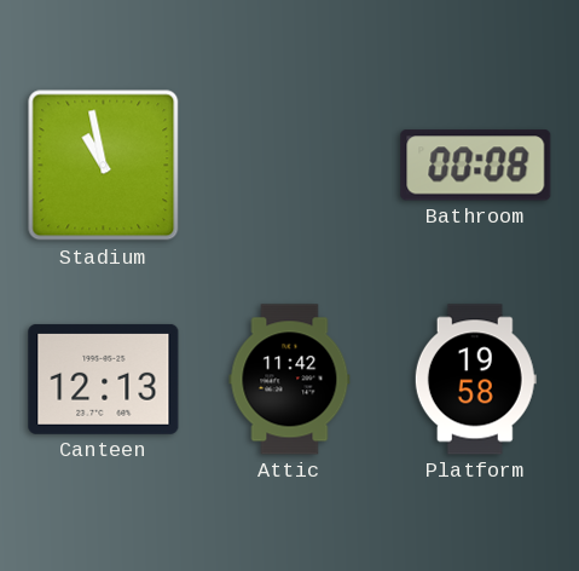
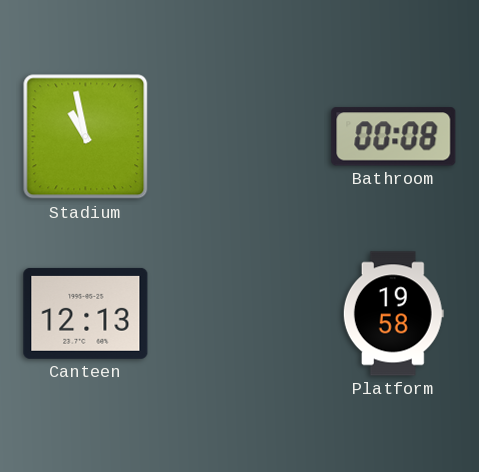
Attic: 11:42 -> none (290, 380)
